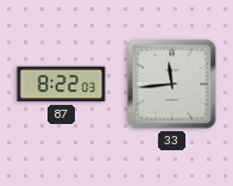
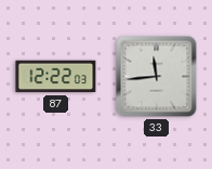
87: 8:22 -> 12:22 (56, 77)
